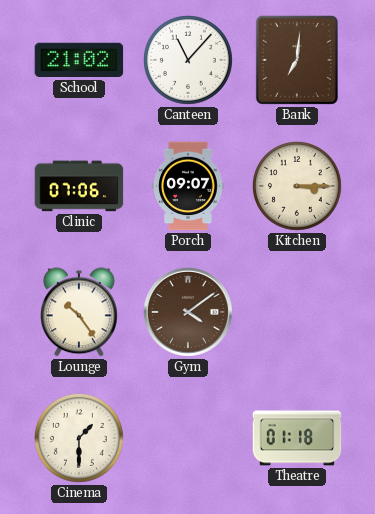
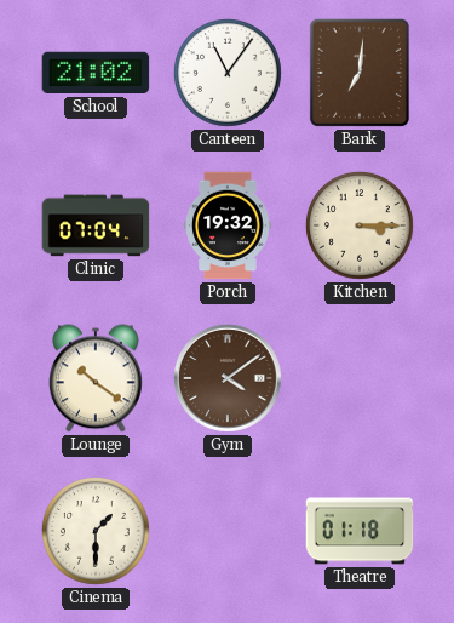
Canteen: 11:07 -> 11:06 (228, 73)
Clinic: 07:06 -> 07:04 (96, 225)
Porch: 09:07 -> 19:32 (228, 225)
Lounge: 10:24 -> 10:21 (96, 378)
